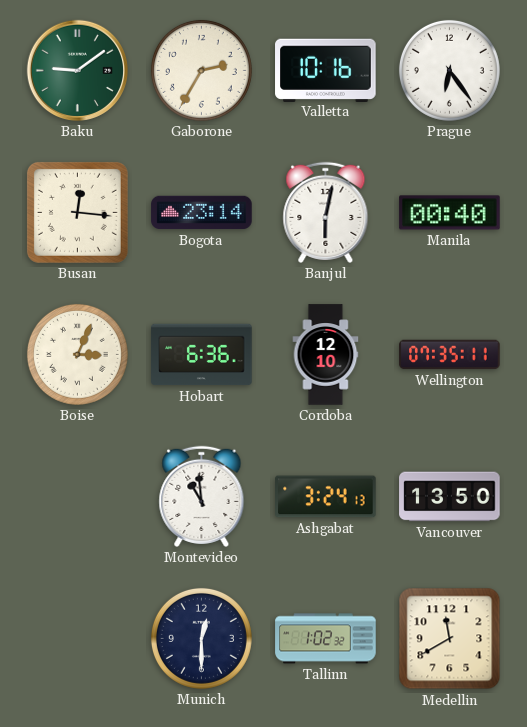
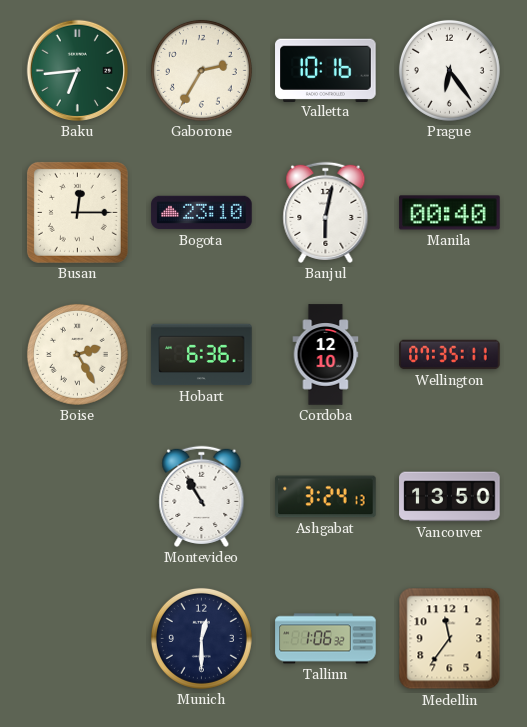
Baku: 9:09 -> 6:44 (77, 70)
Busan: 12:16 -> 12:15 (77, 212)
Bogota: 23:14 -> 23:10 (202, 213)
Boise: 3:04 -> 2:25 (77, 354)
Montevideo: 10:59 -> 10:55 (202, 496)
Tallinn: 1:02 -> 1:06 (326, 639)
Medellin: 11:40 -> 11:36 (450, 639)
